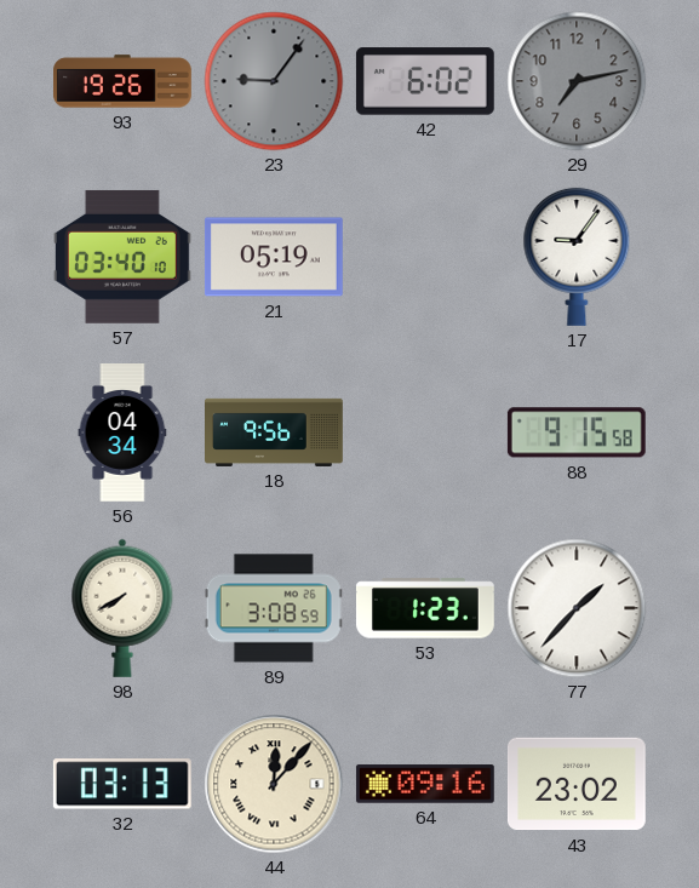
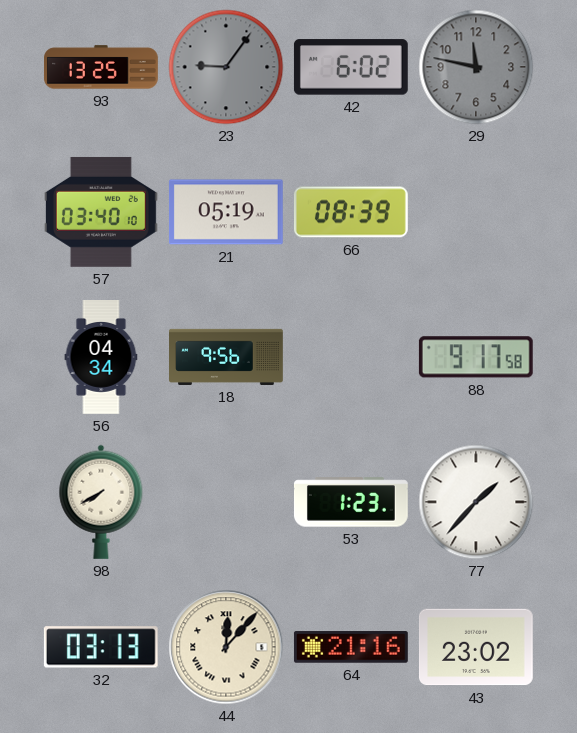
93: 19:26 -> 13:25 (102, 67)
29: 7:13 -> 11:47 (476, 67)
66: none -> 08:39 (351, 212)
17: 9:06 -> none (577, 257)
88: 9:15 -> 9:17 (476, 357)
89: 3:08 -> none (274, 608)
64: 09:16 -> 21:16 (351, 647)
